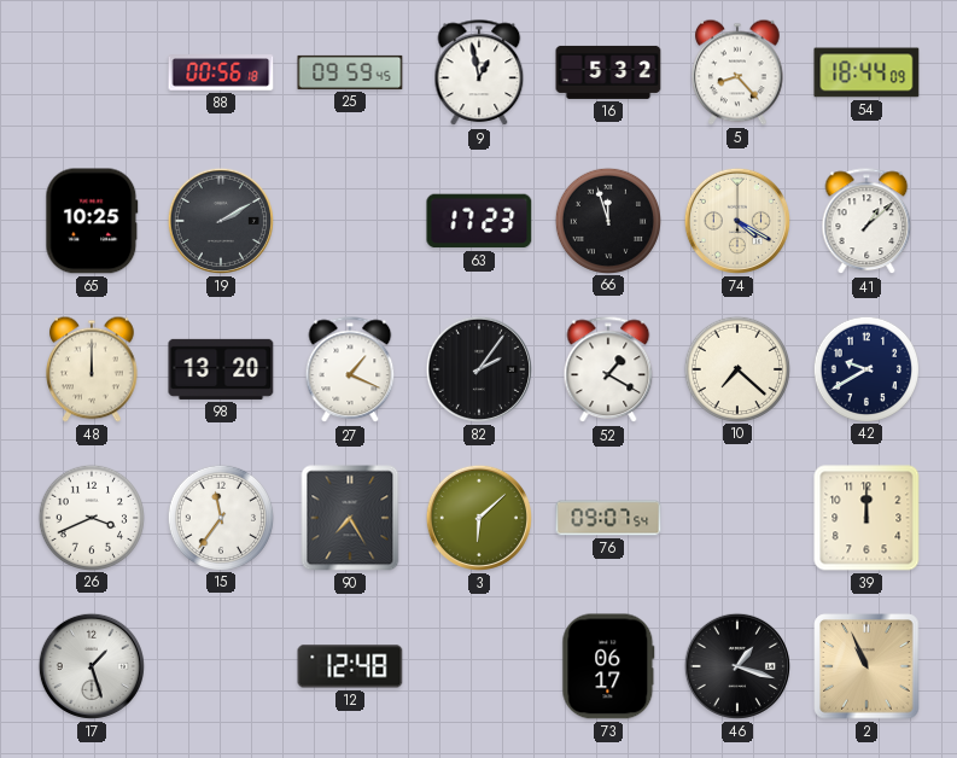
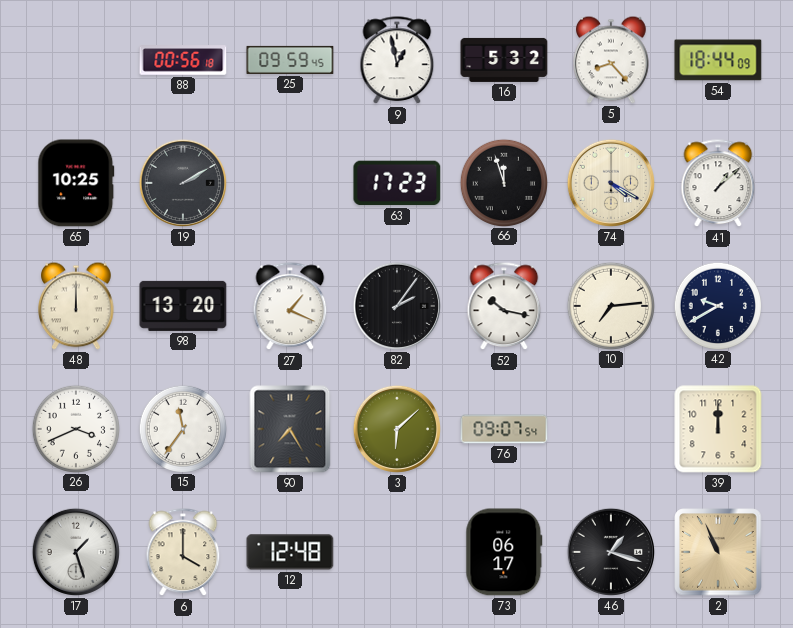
52: 1:20 -> 10:17 (504, 307)
10: 7:22 -> 7:14 (610, 305)
6: none -> 4:00 (183, 553)
